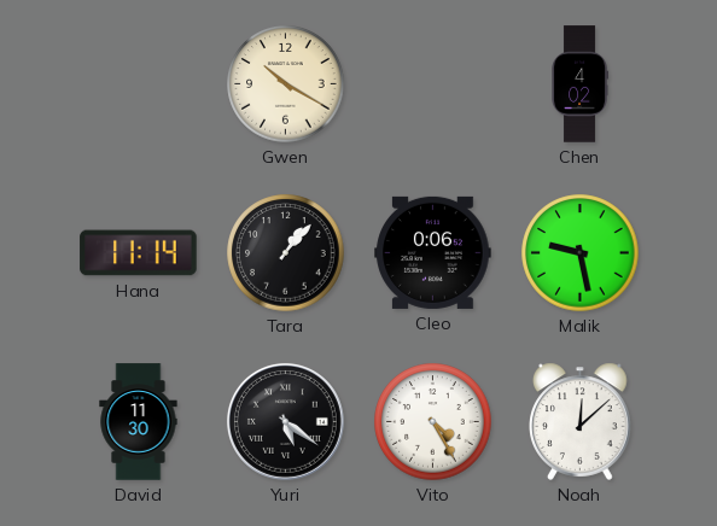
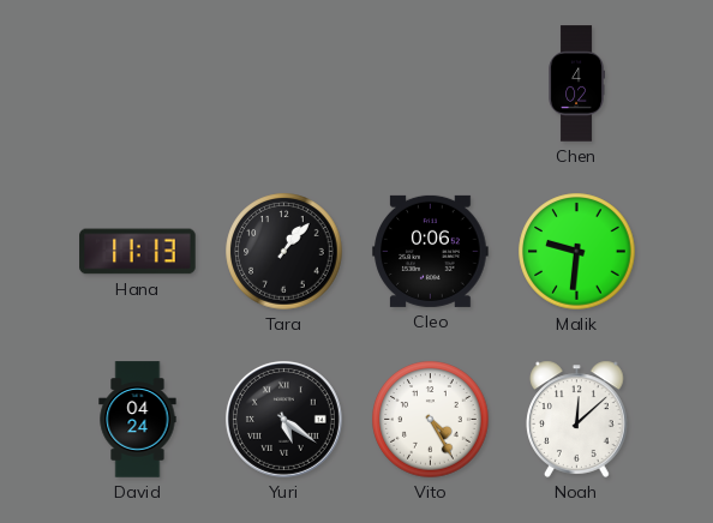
Gwen: 10:20 -> none (286, 84)
Hana: 11:14 -> 11:13 (138, 252)
Malik: 9:28 -> 9:31 (577, 252)
David: 11:30 -> 04:24 (138, 420)
